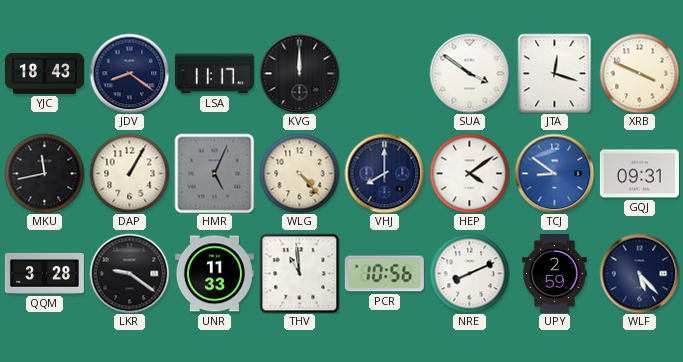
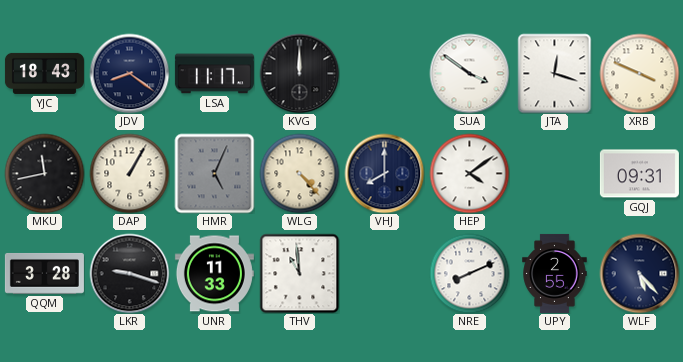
TCJ: 8:51 -> none (554, 173)
LKR: 9:21 -> 9:18 (129, 273)
PCR: 10:56 -> none (384, 274)
UPY: 2:59 -> 2:55 (555, 273)
